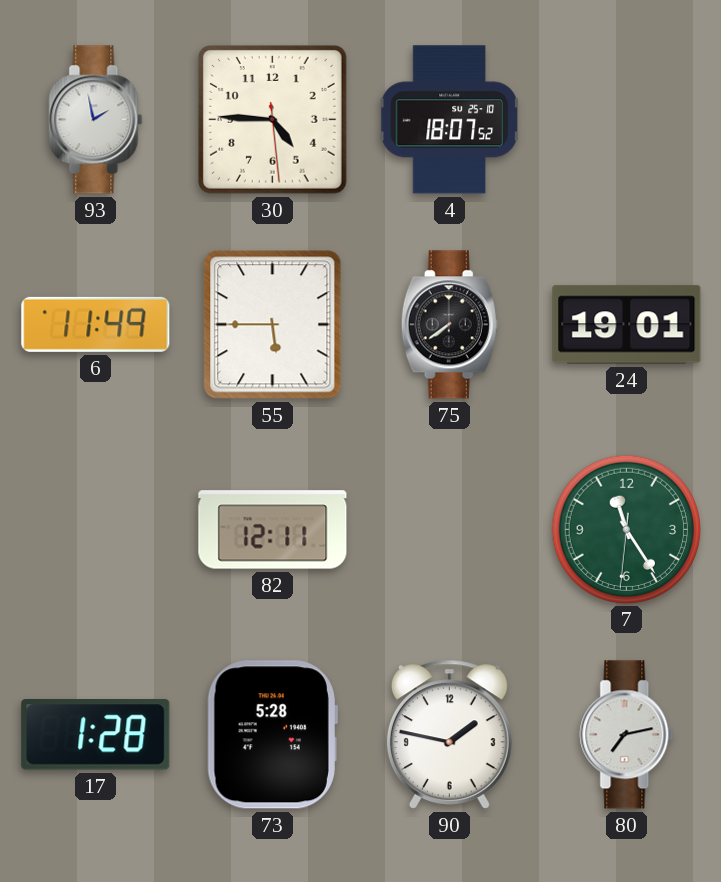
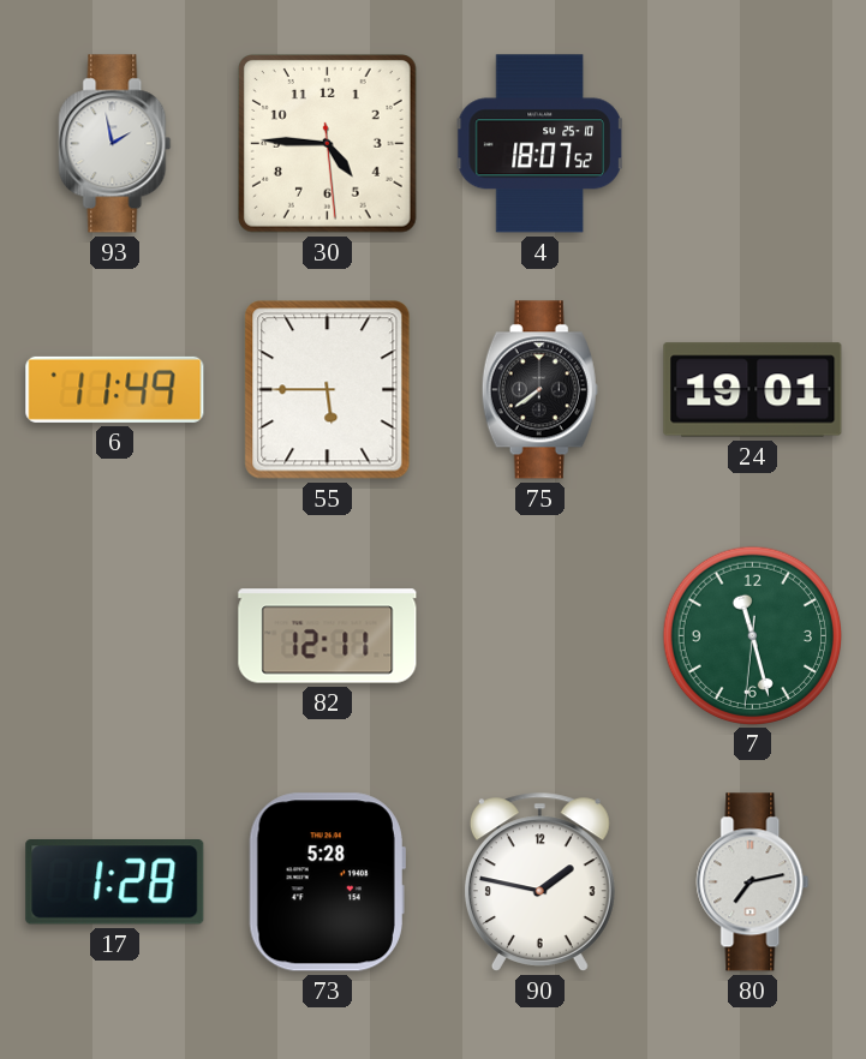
7: 11:24 -> 11:27 (752, 635)
